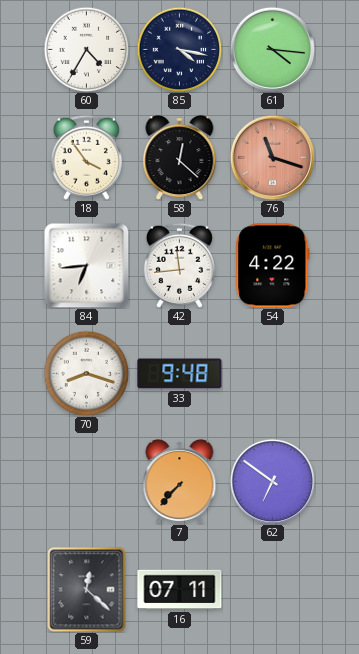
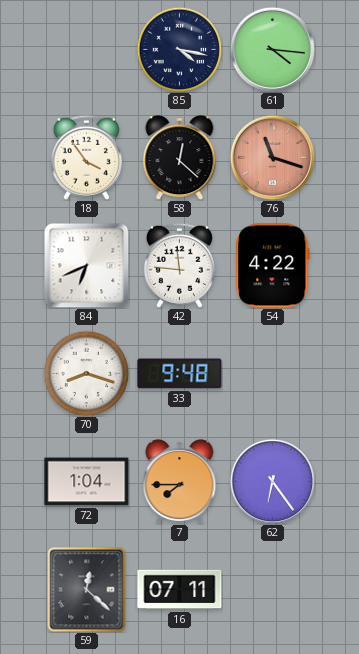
60: 4:35 -> none (86, 49)
84: 6:44 -> 6:41 (86, 265)
42: 11:44 -> 11:46 (179, 265)
72: none -> 1:04 (87, 482)
7: 7:37 -> 7:45 (180, 482)
62: 6:51 -> 6:24 (272, 481)
